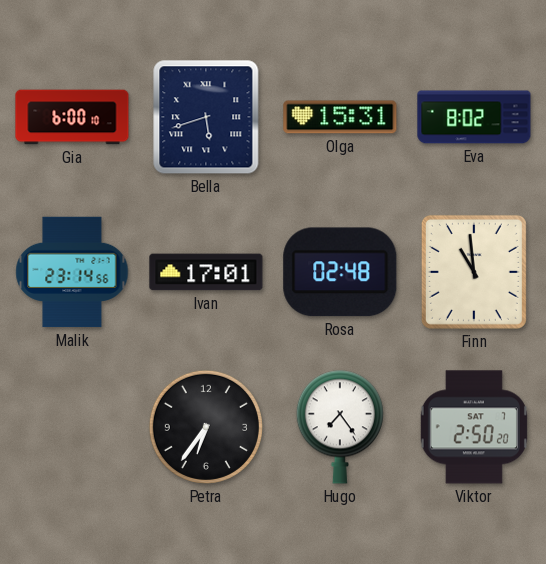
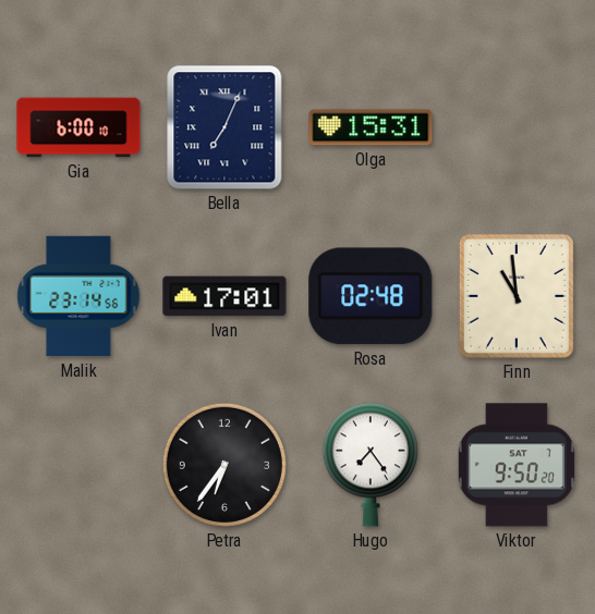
Bella: 5:42 -> 7:04 (224, 127)
Eva: 8:02 -> none (474, 117)
Viktor: 2:50 -> 9:50 (517, 465)
